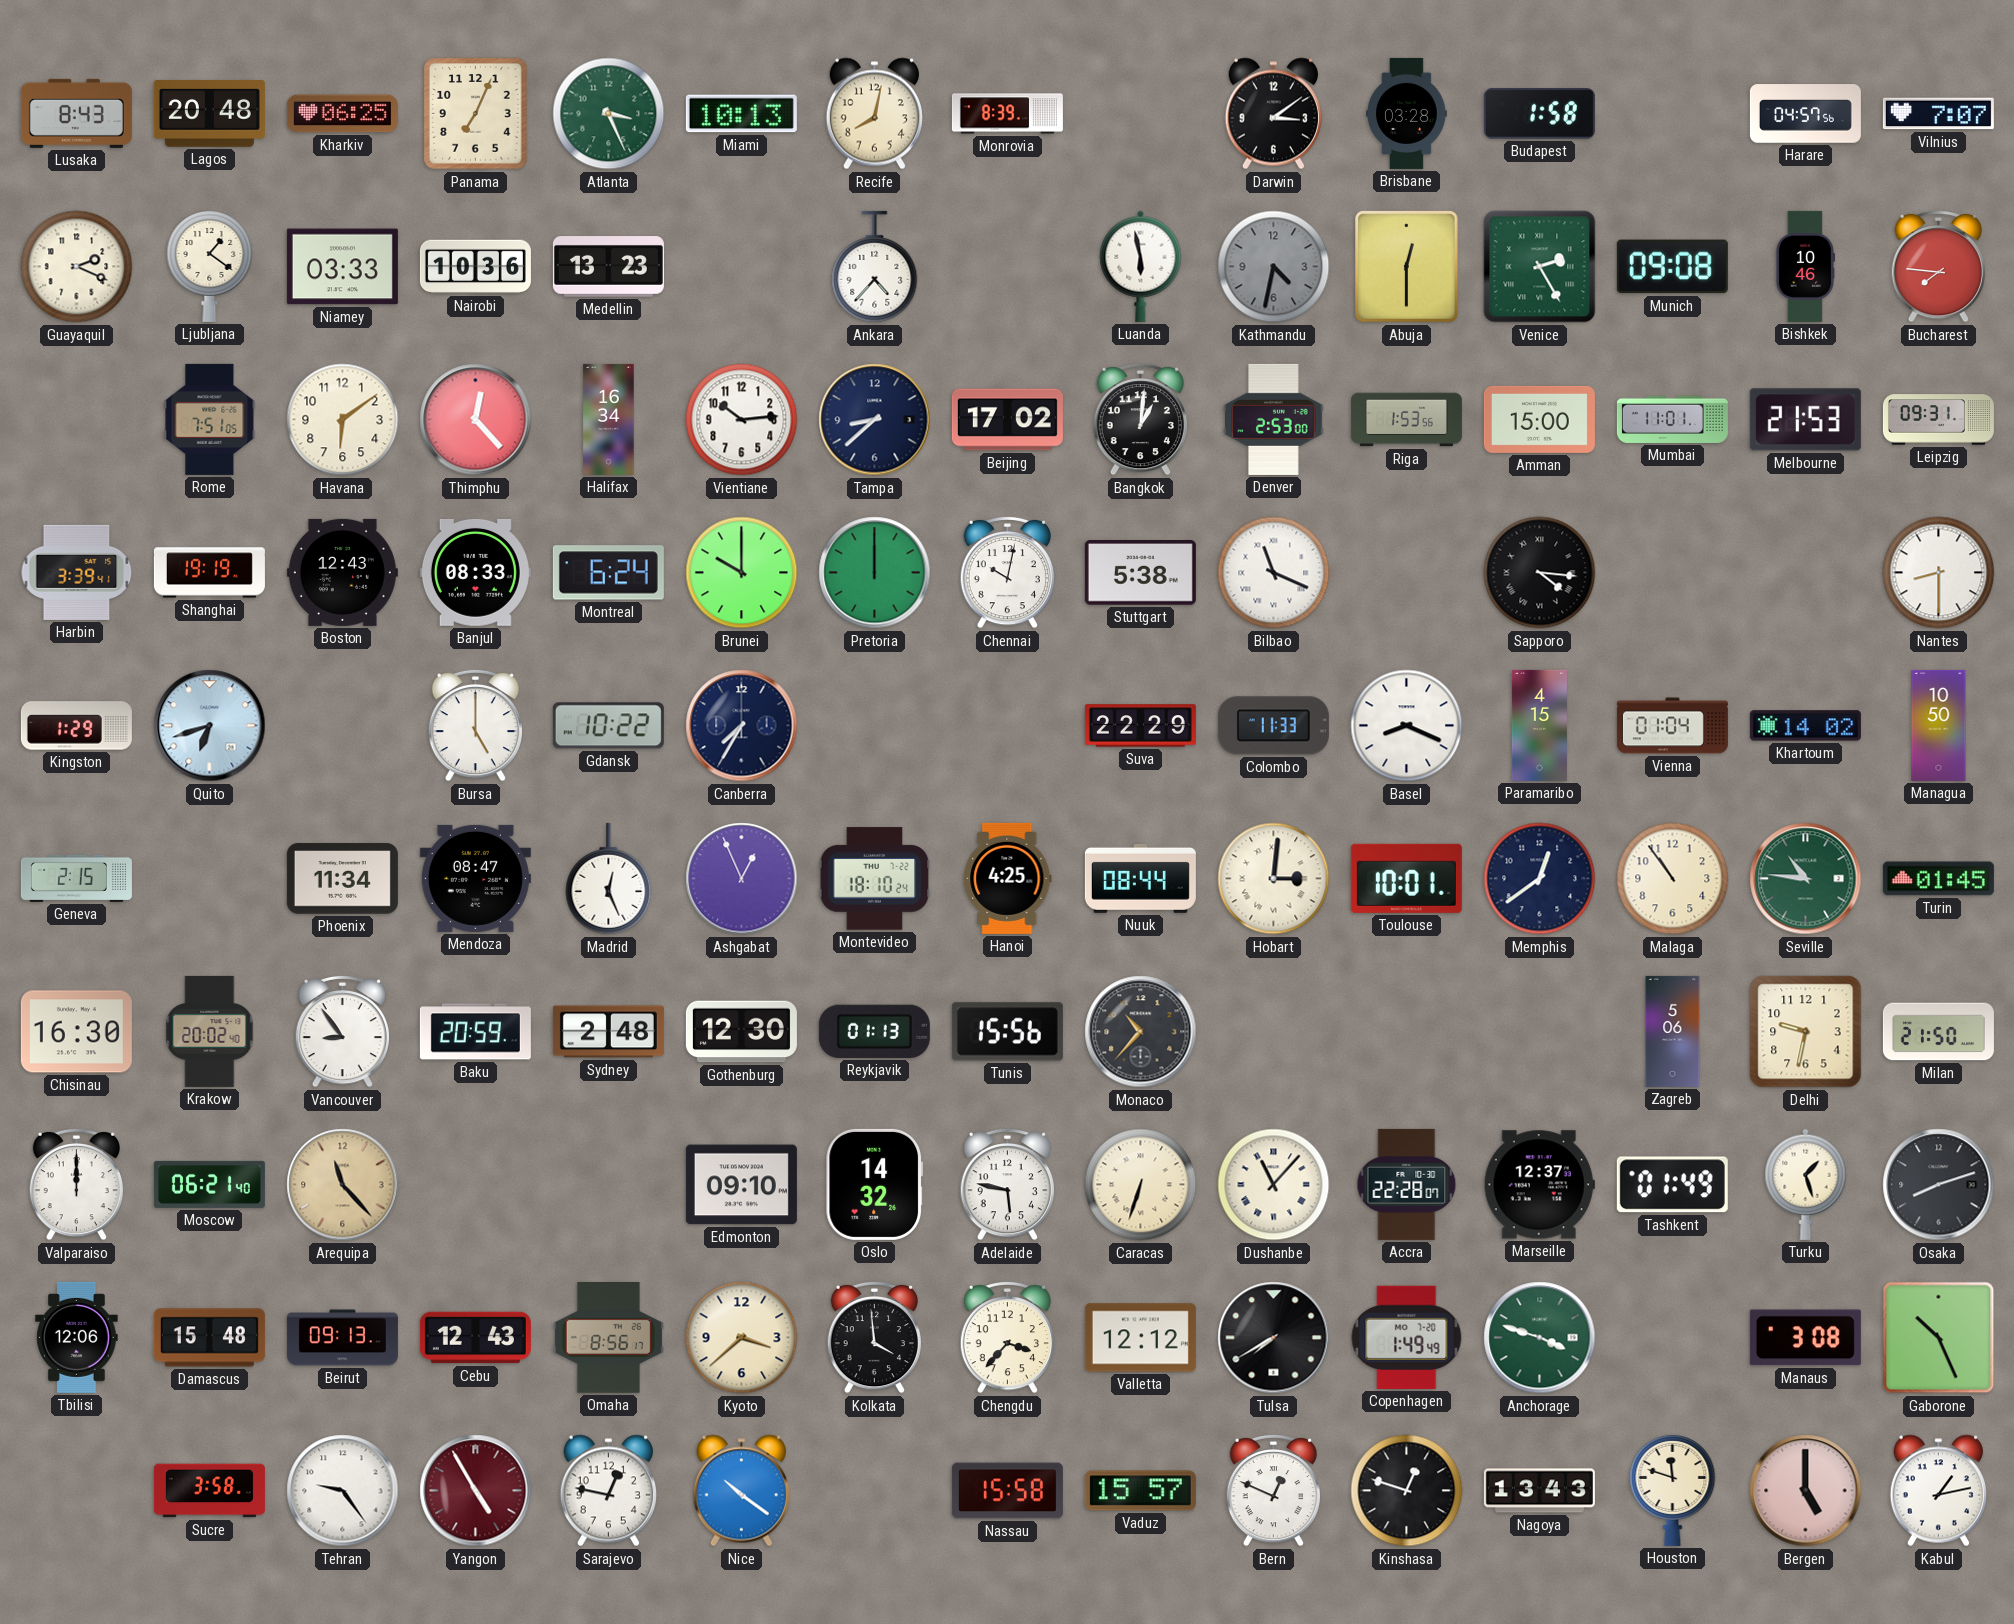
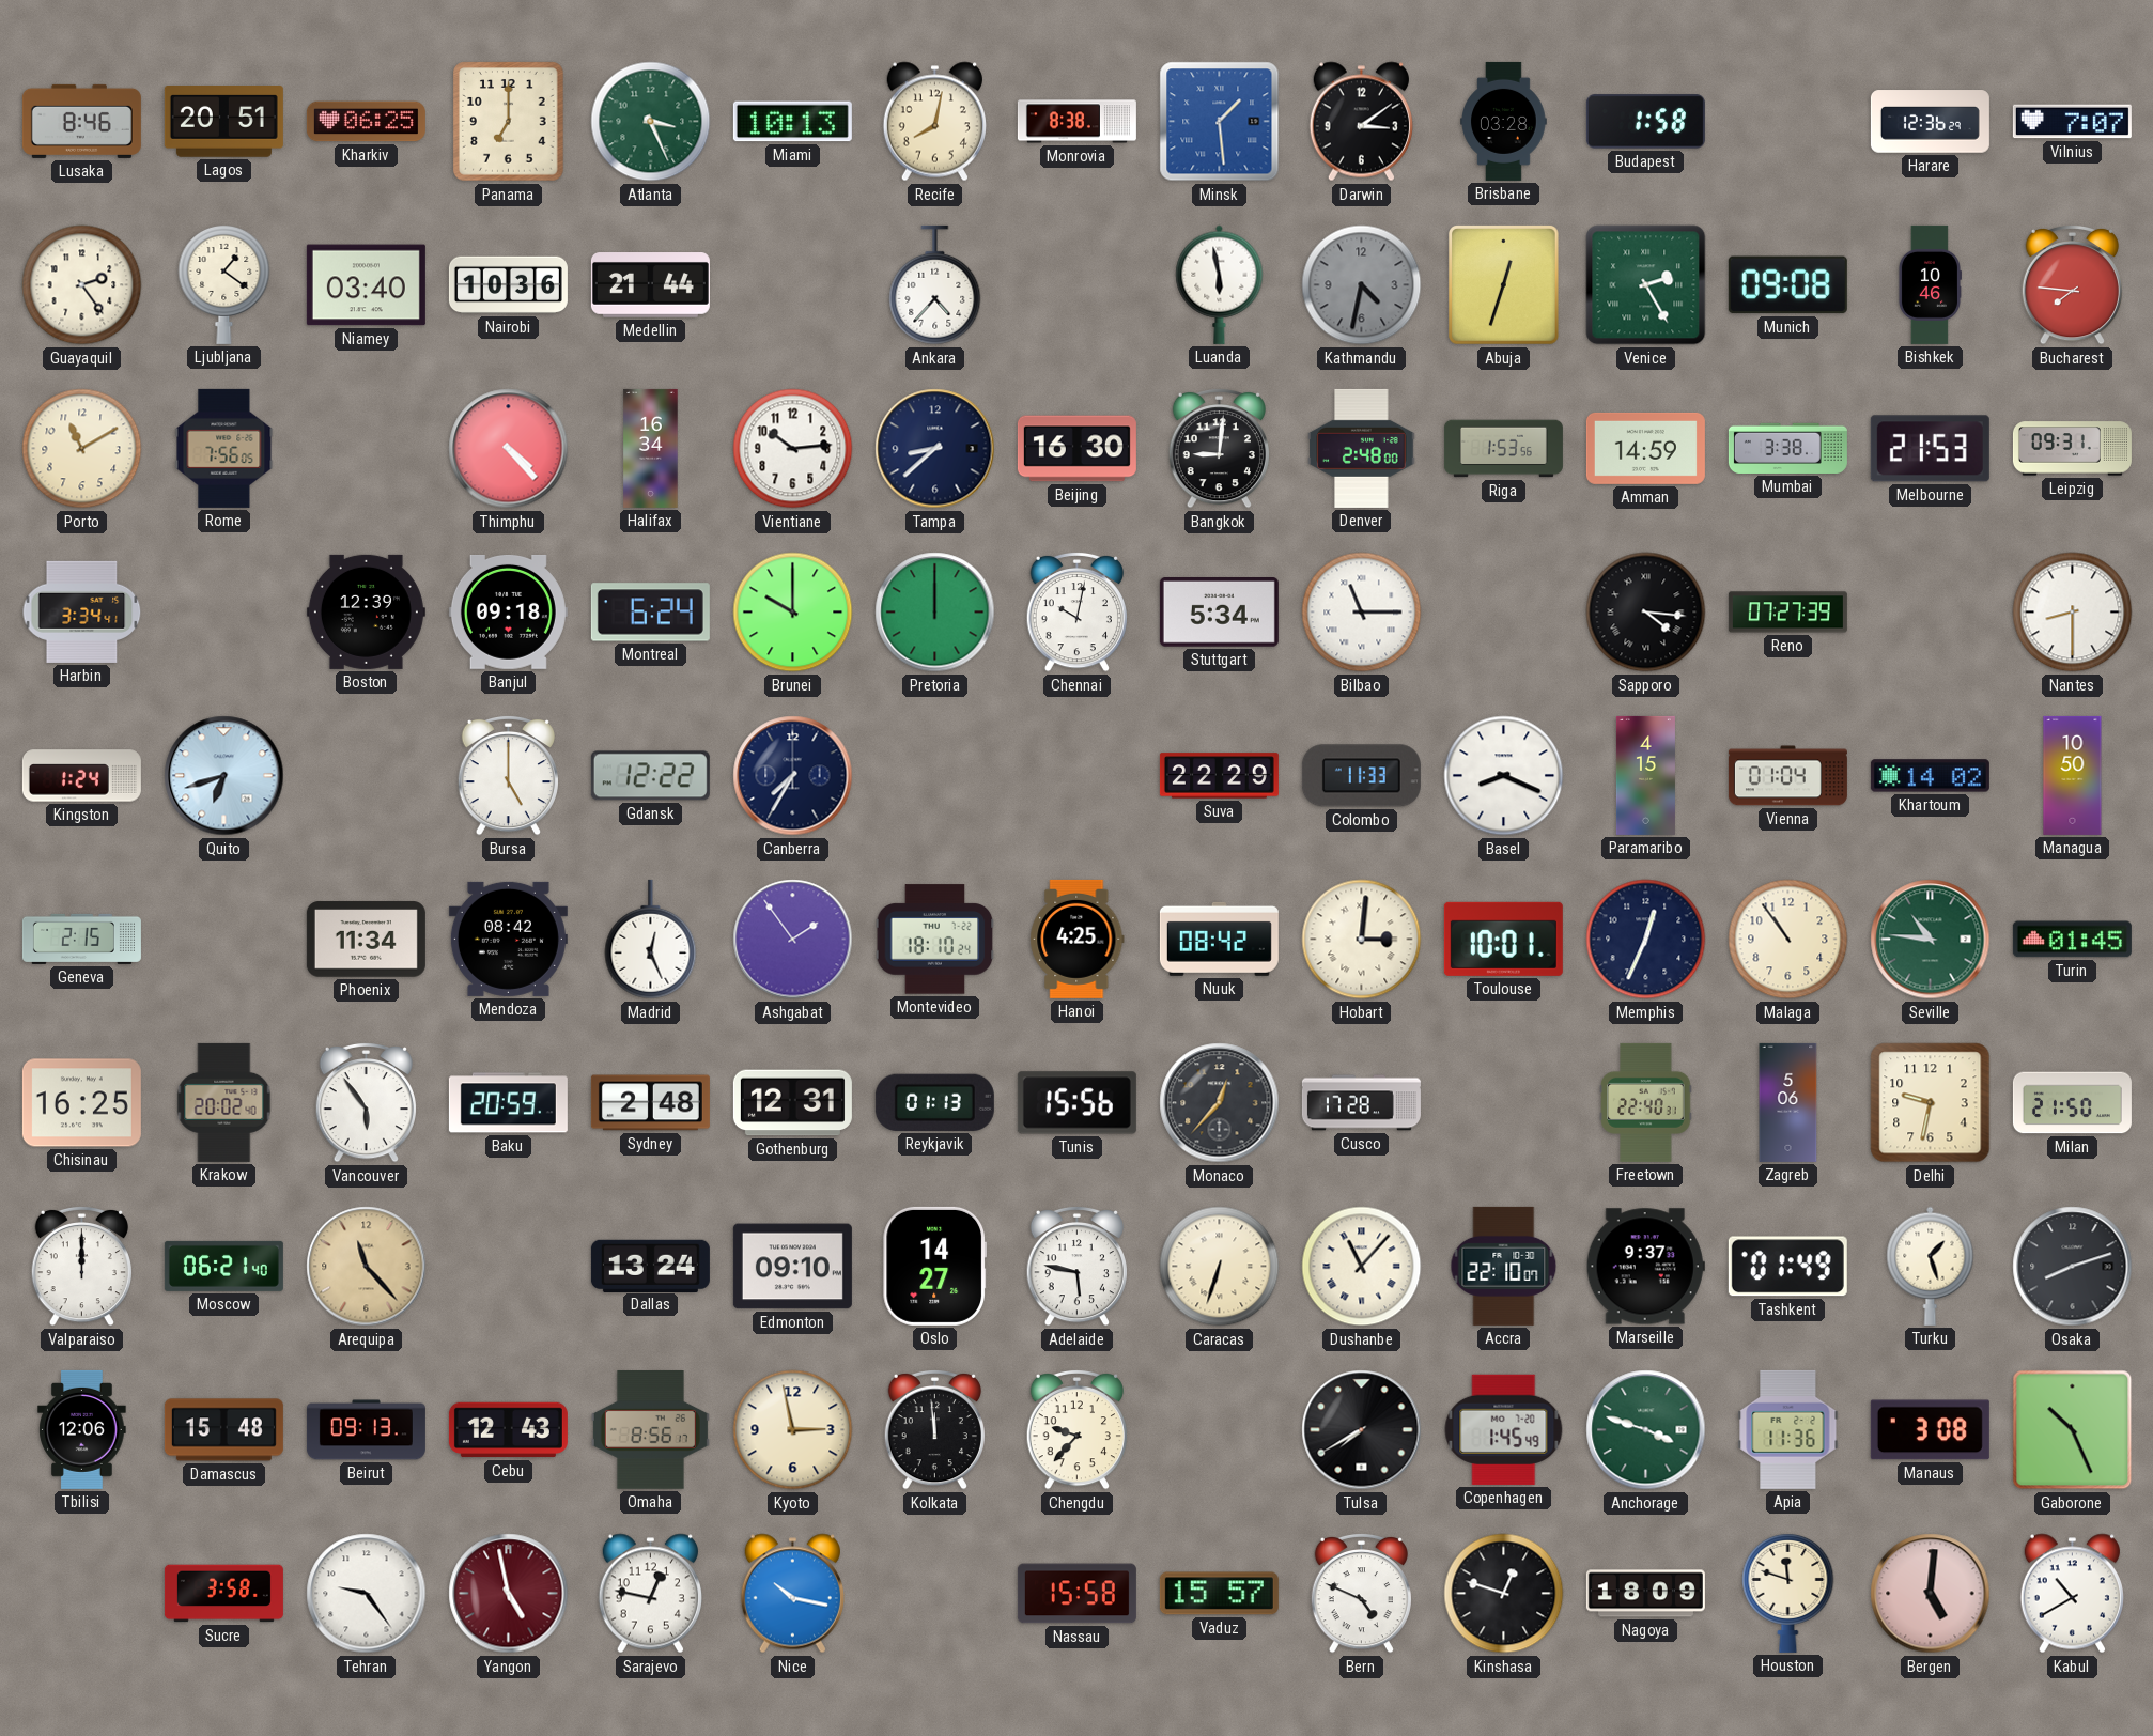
Lusaka: 8:43 -> 8:46 (81, 121)
Lagos: 20:48 -> 20:51 (223, 122)
Panama: 7:04 -> 7:00 (509, 122)
Monrovia: 8:39 -> 8:38 (1076, 122)
Minsk: none -> 1:29 (1220, 122)
Harare: 04:57 -> 12:36 (1930, 122)
Guayaquil: 2:19 -> 2:24 (82, 285)
Niamey: 03:33 -> 03:40 (366, 285)
Medellin: 13:23 -> 21:44 (650, 285)
Abuja: 12:30 -> 12:33 (1504, 285)
Porto: none -> 11:10 (82, 449)
Rome: 7:51 -> 7:56 (224, 448)
Havana: 6:09 -> none (343, 420)
Thimphu: 12:23 -> 4:23 (509, 449)
Beijing: 17:02 -> 16:30 (1076, 449)
Bangkok: 1:01 -> 9:01 (1219, 448)
Denver: 2:53 -> 2:48 (1362, 448)
Amman: 15:00 -> 14:59 (1645, 448)
Mumbai: 11:01 -> 3:38 (1787, 448)
Harbin: 3:39 -> 3:34 (82, 611)
Shanghai: 19:19 -> none (209, 573)
Boston: 12:43 -> 12:39 (366, 611)
Banjul: 08:33 -> 09:18 (508, 611)
Stuttgart: 5:38 -> 5:34 (1219, 613)
Bilbao: 11:19 -> 11:15 (1362, 613)
Reno: none -> 07:27 (1787, 613)
Kingston: 1:29 -> 1:24 (81, 776)
Gdansk: 10:22 -> 12:22 (650, 776)
Mendoza: 08:47 -> 08:42 (508, 939)
Ashgabat: 12:56 -> 1:54 (793, 940)
Nuuk: 08:44 -> 08:42 (1219, 939)
Memphis: 12:39 -> 12:34 (1646, 940)
Chisinau: 16:30 -> 16:25 (81, 1103)
Vancouver: 8:54 -> 5:54 (366, 1102)
Gothenburg: 12:30 -> 12:31 (792, 1103)
Monaco: 10:37 -> 12:37 (1220, 1103)
Cusco: none -> 17:28 (1361, 1103)
Freetown: none -> 22:40 (1646, 1102)
Dallas: none -> 13:24 (650, 1266)
Oslo: 14:32 -> 14:27 (934, 1266)
Accra: 22:28 -> 22:10 (1504, 1266)
Marseille: 12:37 -> 9:37 (1645, 1267)
Kyoto: 3:38 -> 2:58 (793, 1430)
Kolkata: 3:59 -> 11:59 (934, 1429)
Chengdu: 3:37 -> 9:37 (1076, 1429)
Valletta: 12:12 -> none (1140, 1338)
Copenhagen: 1:49 -> 1:45 (1504, 1429)
Apia: none -> 11:36 (1788, 1429)
Yangon: 4:55 -> 4:58 (509, 1594)
Nice: 10:21 -> 10:17 (792, 1594)
Bern: 12:49 -> 4:49 (1361, 1593)
Nagoya: 13:43 -> 18:09 (1645, 1594)
Bergen: 5:00 -> 5:01 (1931, 1594)
Kabul: 1:13 -> 10:40 (2072, 1594)
